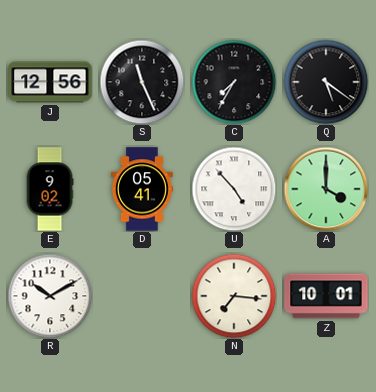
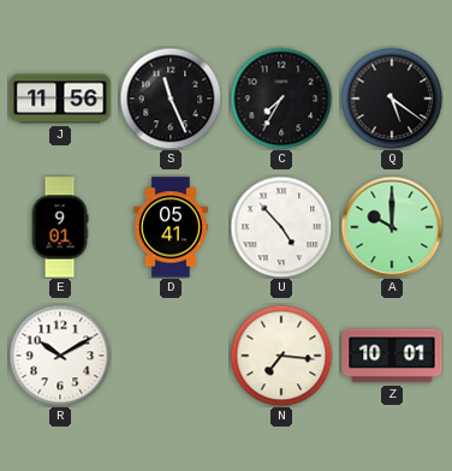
J: 12:56 -> 11:56 (60, 99)
E: 9:02 -> 9:01 (60, 227)
A: 4:00 -> 10:00 (392, 227)
